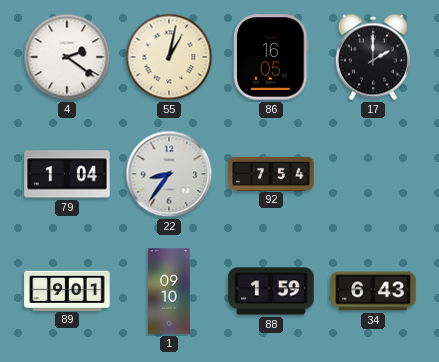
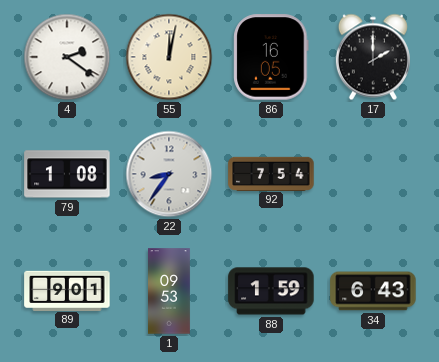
55: 1:02 -> 12:02 (169, 57)
79: 1:04 -> 1:08 (67, 174)
1: 09:10 -> 09:53 (170, 291)
